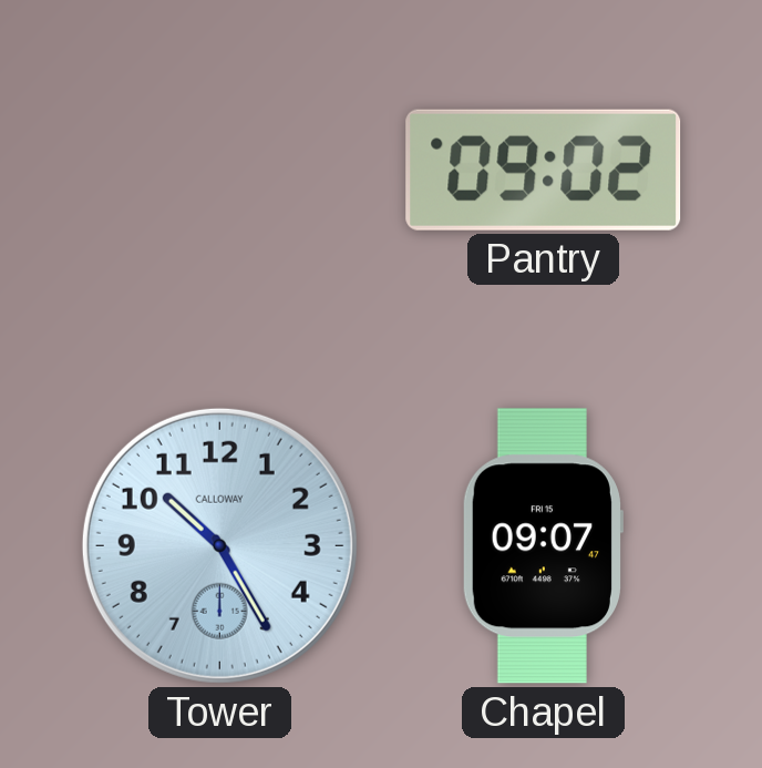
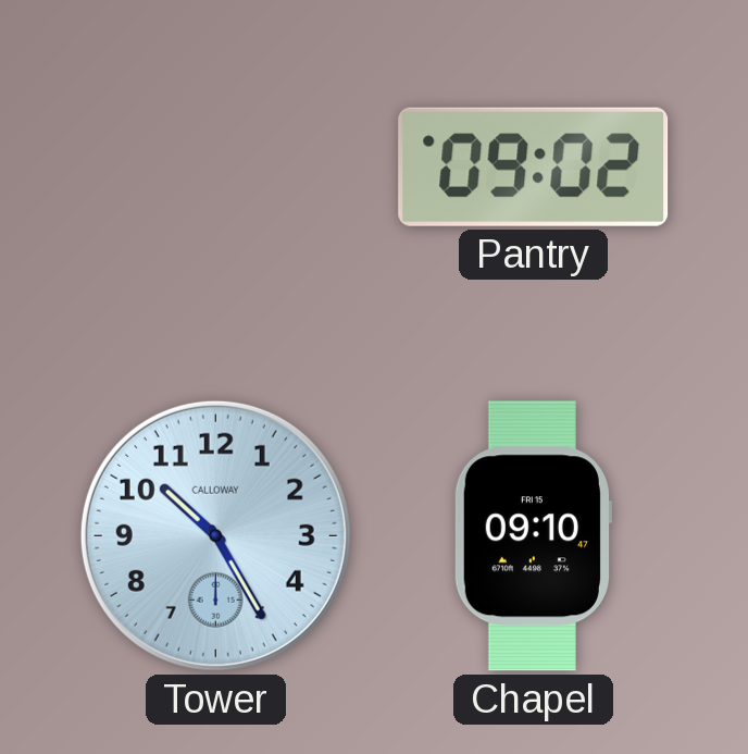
Chapel: 09:07 -> 09:10 (533, 536)
